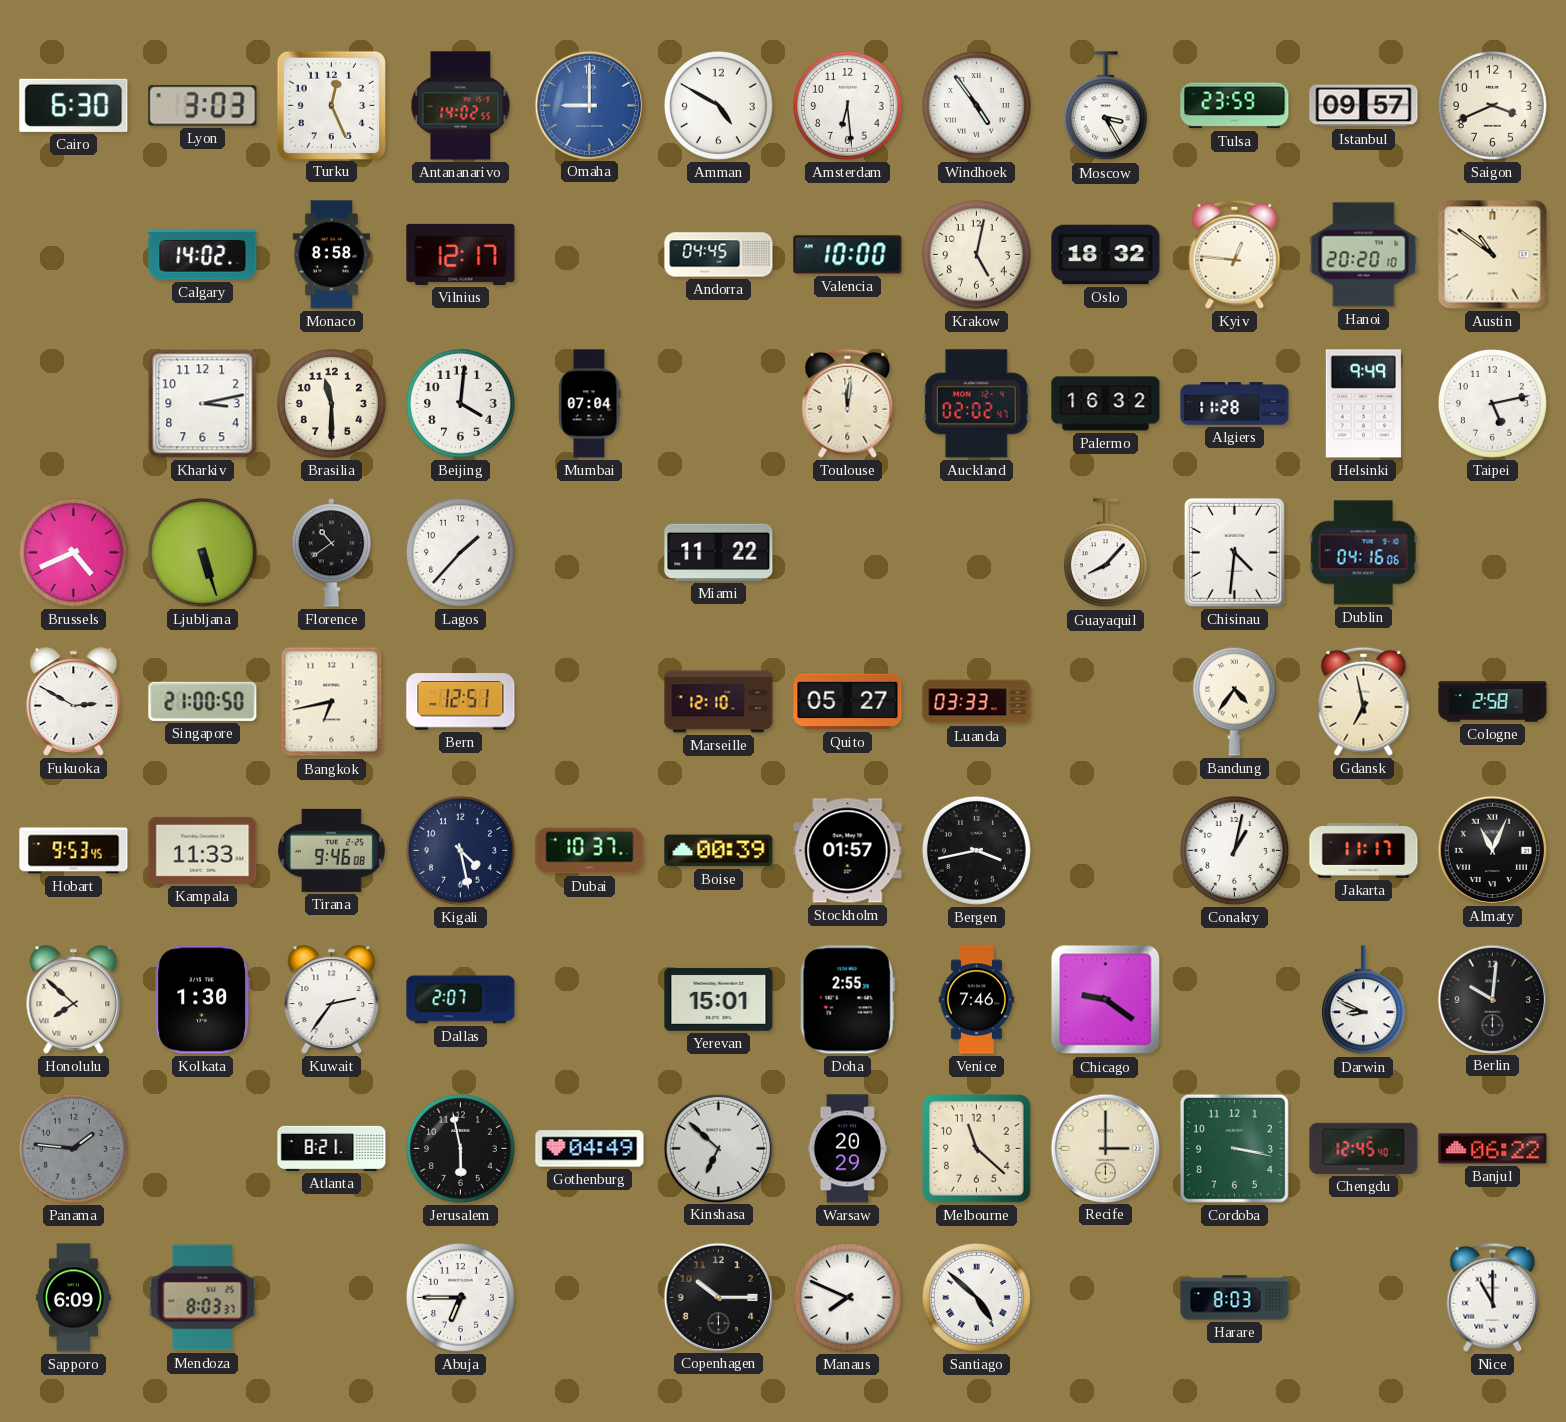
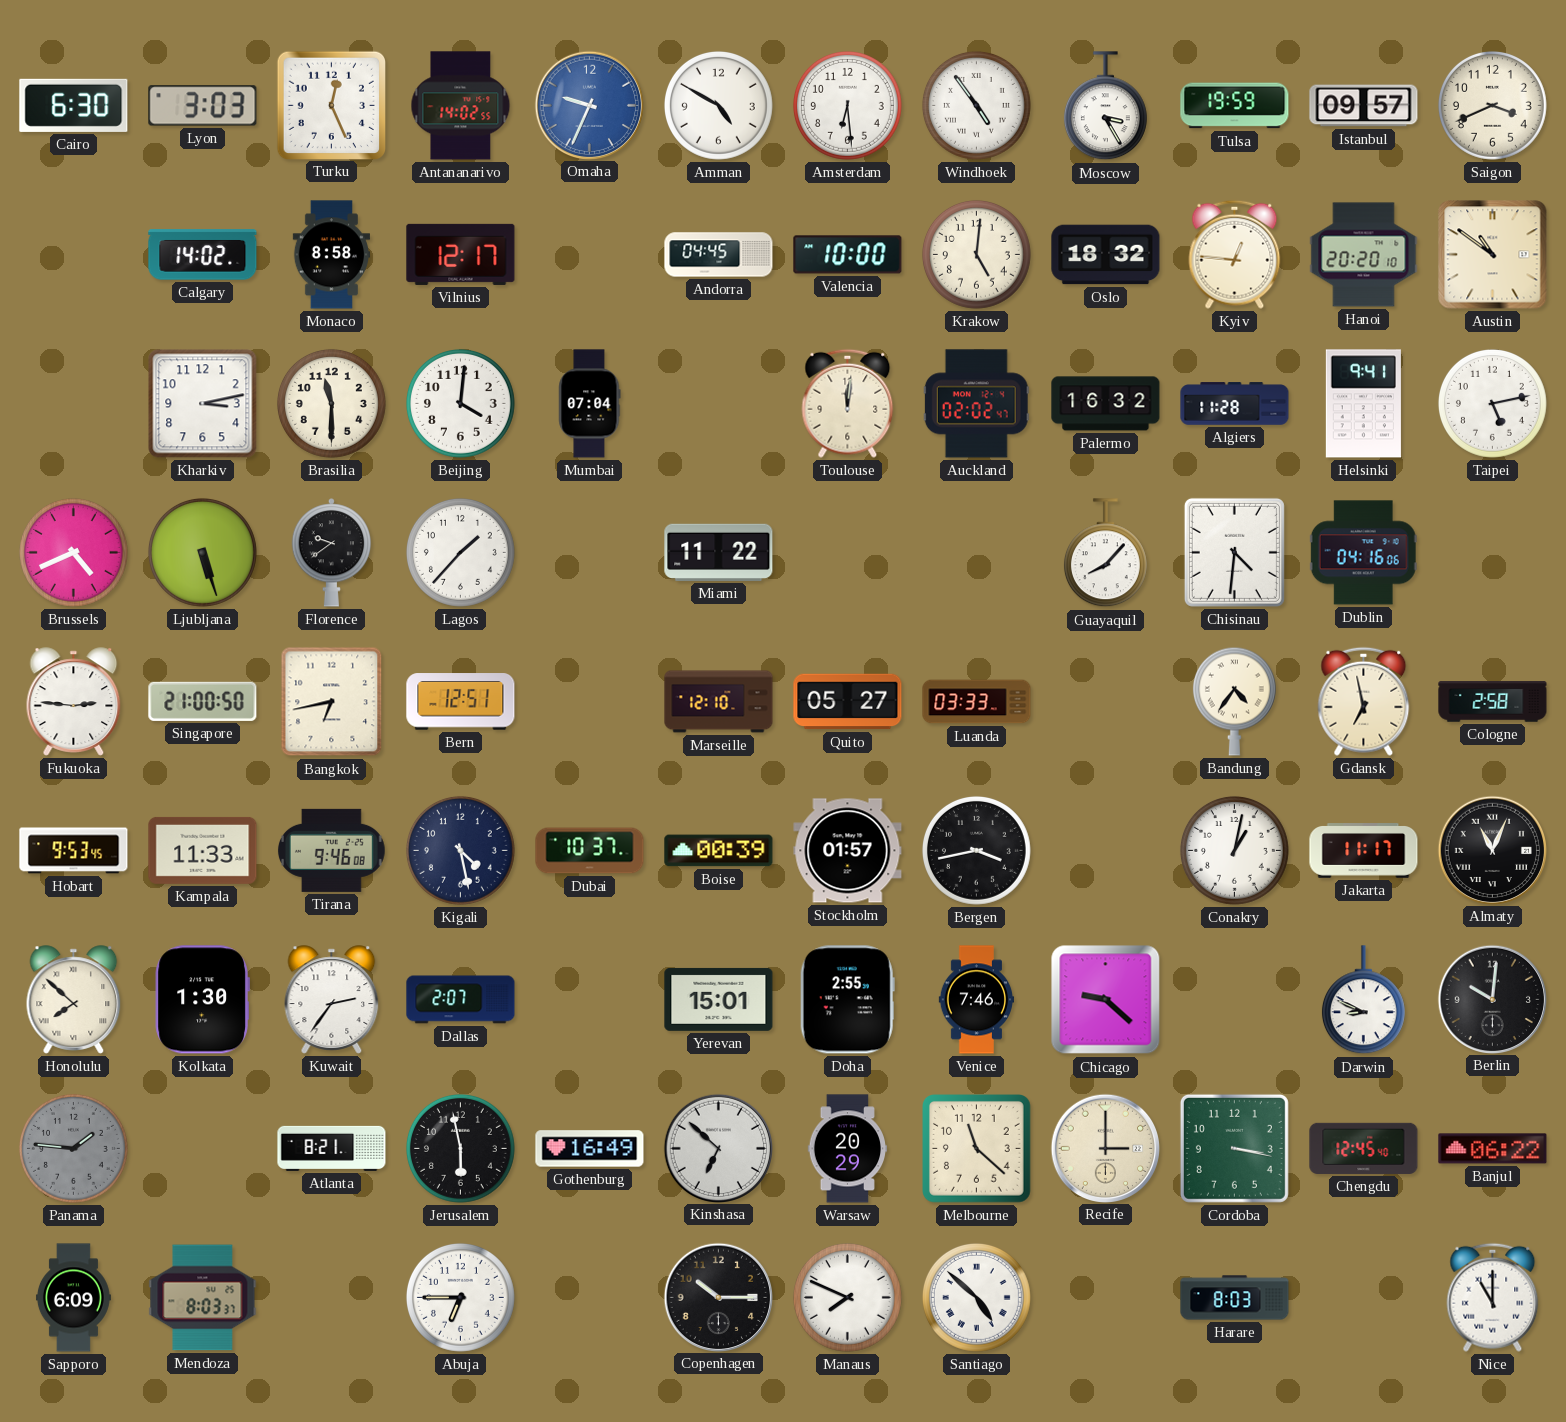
Omaha: 9:00 -> 9:34 (589, 105)
Tulsa: 23:59 -> 19:59 (1235, 106)
Krakow: 5:02 -> 5:01 (976, 254)
Helsinki: 9:49 -> 9:41 (1363, 404)
Florence: 10:39 -> 9:39 (332, 553)
Fukuoka: 2:50 -> 2:46 (74, 702)
Chicago: 9:21 -> 9:22 (1106, 1000)
Gothenburg: 04:49 -> 16:49 (590, 1149)
